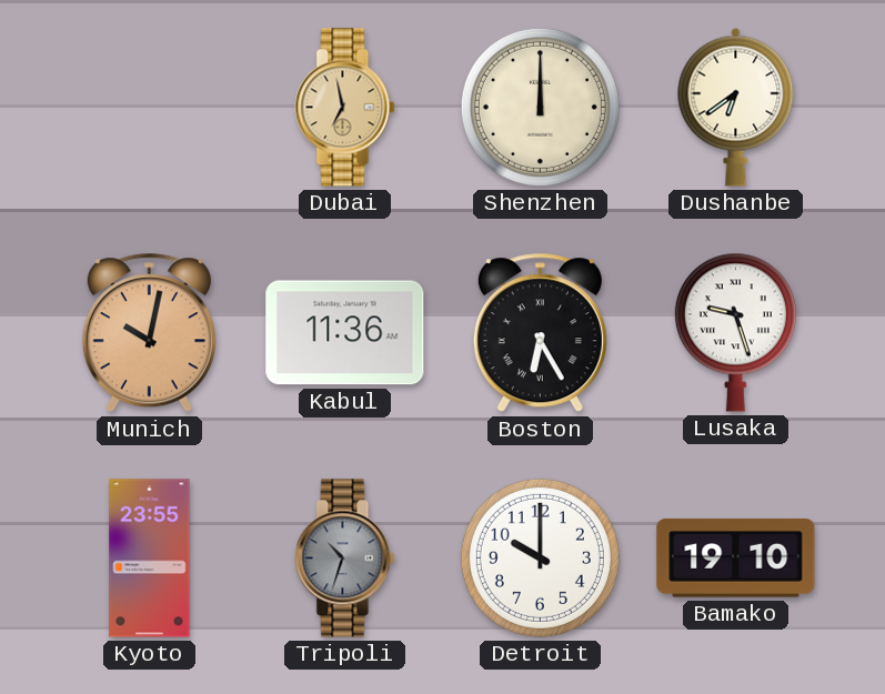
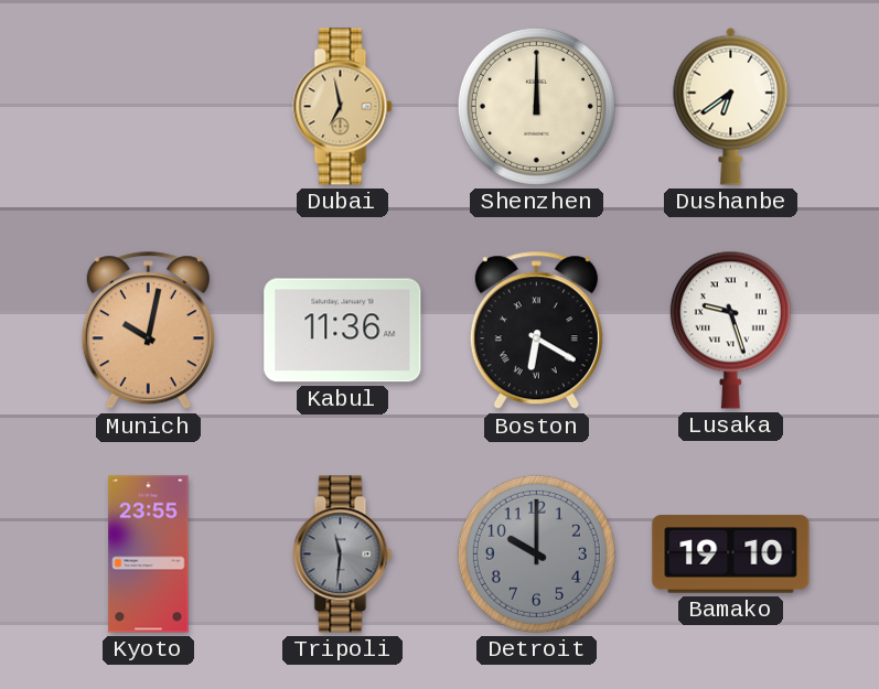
Boston: 6:25 -> 6:20 (536, 331)
Tripoli: 10:33 -> 11:31 (343, 555)
Detroit dial: white -> grey (536, 553)
